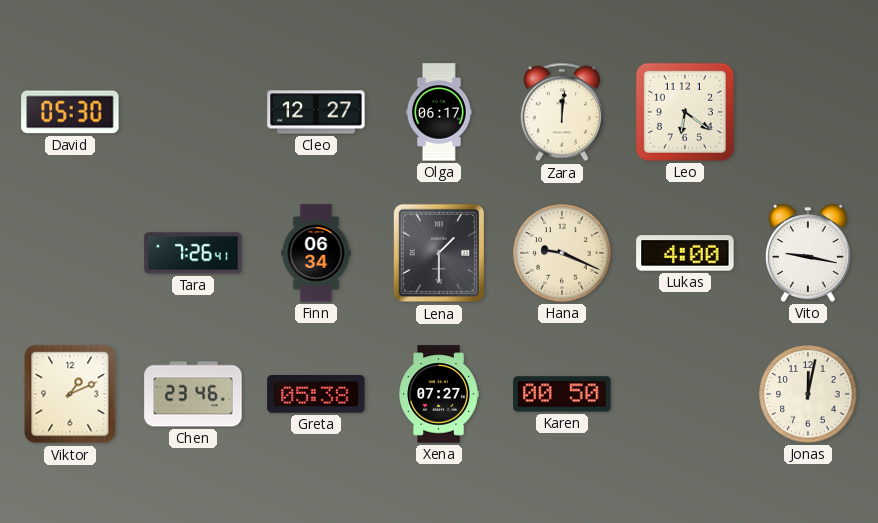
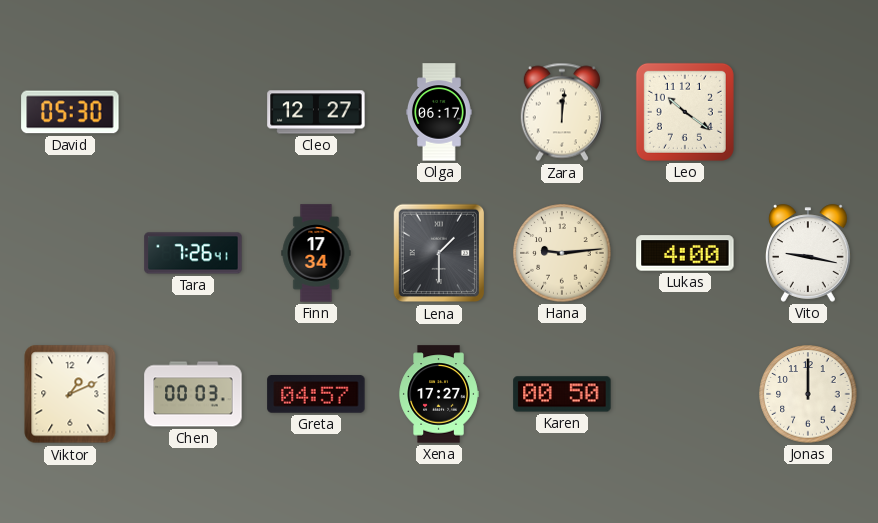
Leo: 6:21 -> 10:21 (685, 112)
Finn: 06:34 -> 17:34 (316, 253)
Hana: 9:19 -> 9:14 (562, 253)
Chen: 23:46 -> 00:03 (193, 394)
Greta: 05:38 -> 04:57 (316, 394)
Xena: 07:27 -> 17:27 (439, 394)
Jonas: 12:02 -> 12:00 (808, 394)
